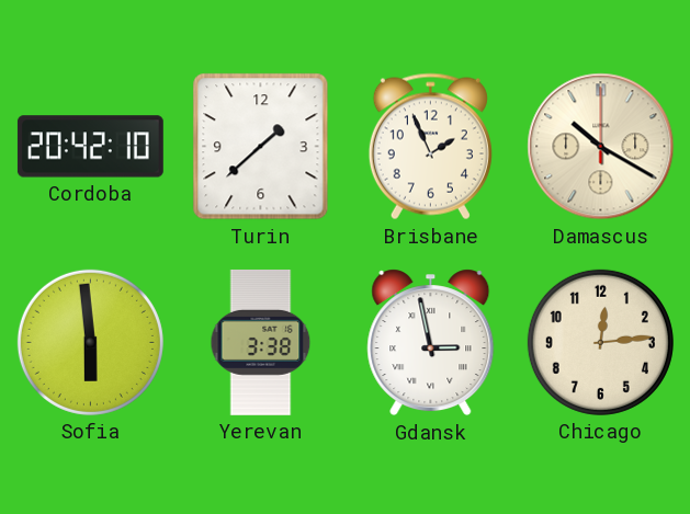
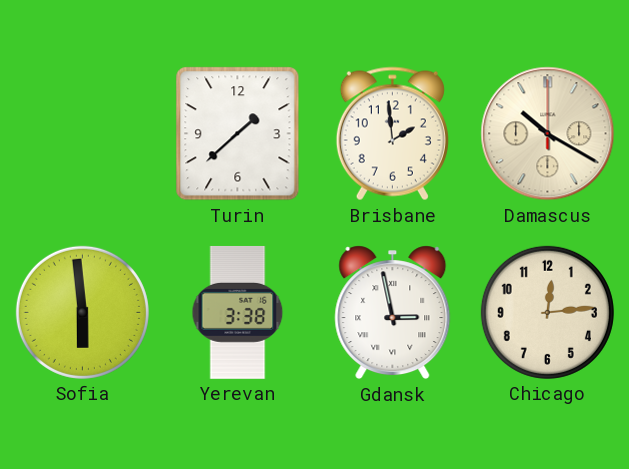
Cordoba: 20:42 -> none (90, 147)
Brisbane: 1:56 -> 1:59 (392, 134)
